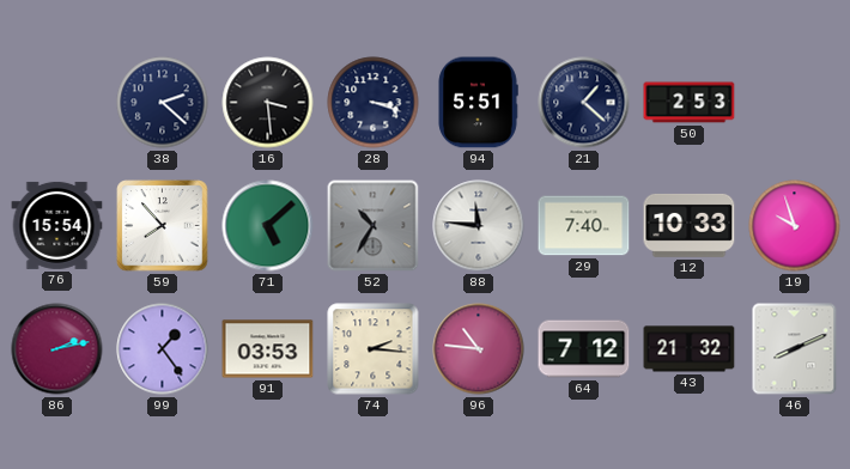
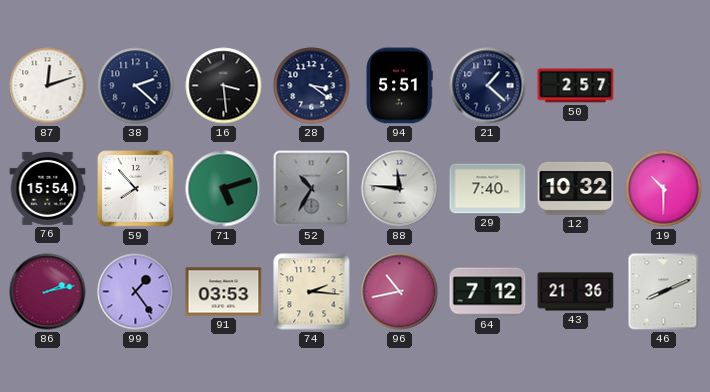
87: none -> 12:12 (48, 86)
28: 3:18 -> 3:21 (312, 86)
50: 2:53 -> 2:57 (576, 86)
71: 5:08 -> 5:12 (224, 189)
12: 10:33 -> 10:32 (576, 188)
19: 9:57 -> 10:30 (664, 189)
96: 10:46 -> 10:43 (400, 292)
43: 21:32 -> 21:36 (576, 292)
